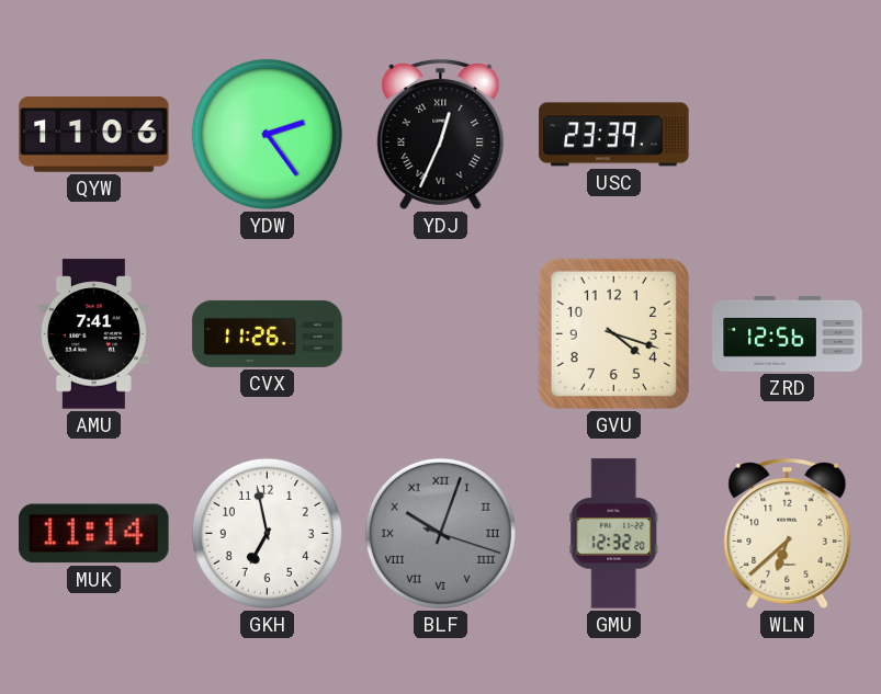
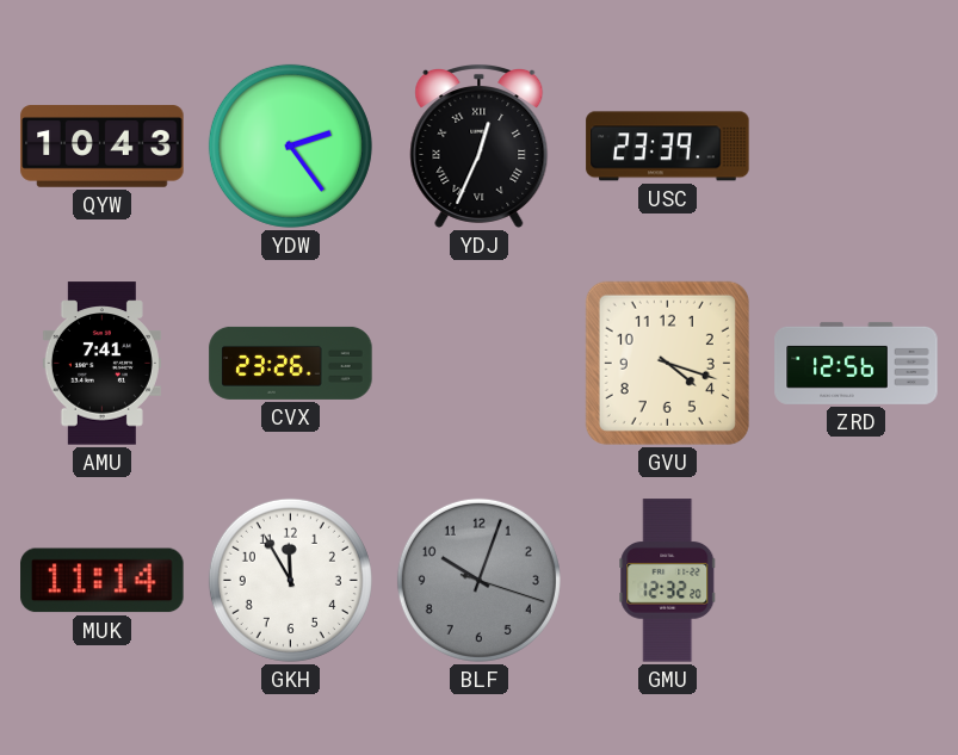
QYW: 11:06 -> 10:43 (103, 147)
CVX: 11:26 -> 23:26 (291, 363)
GKH: 6:58 -> 11:55 (290, 580)
BLF numerals: Roman -> Arabic (478, 580)
WLN: 6:38 -> none (788, 533)
